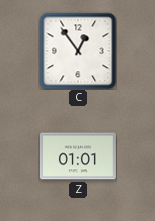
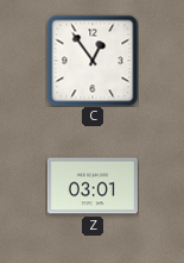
Z: 01:01 -> 03:01 (93, 186)
